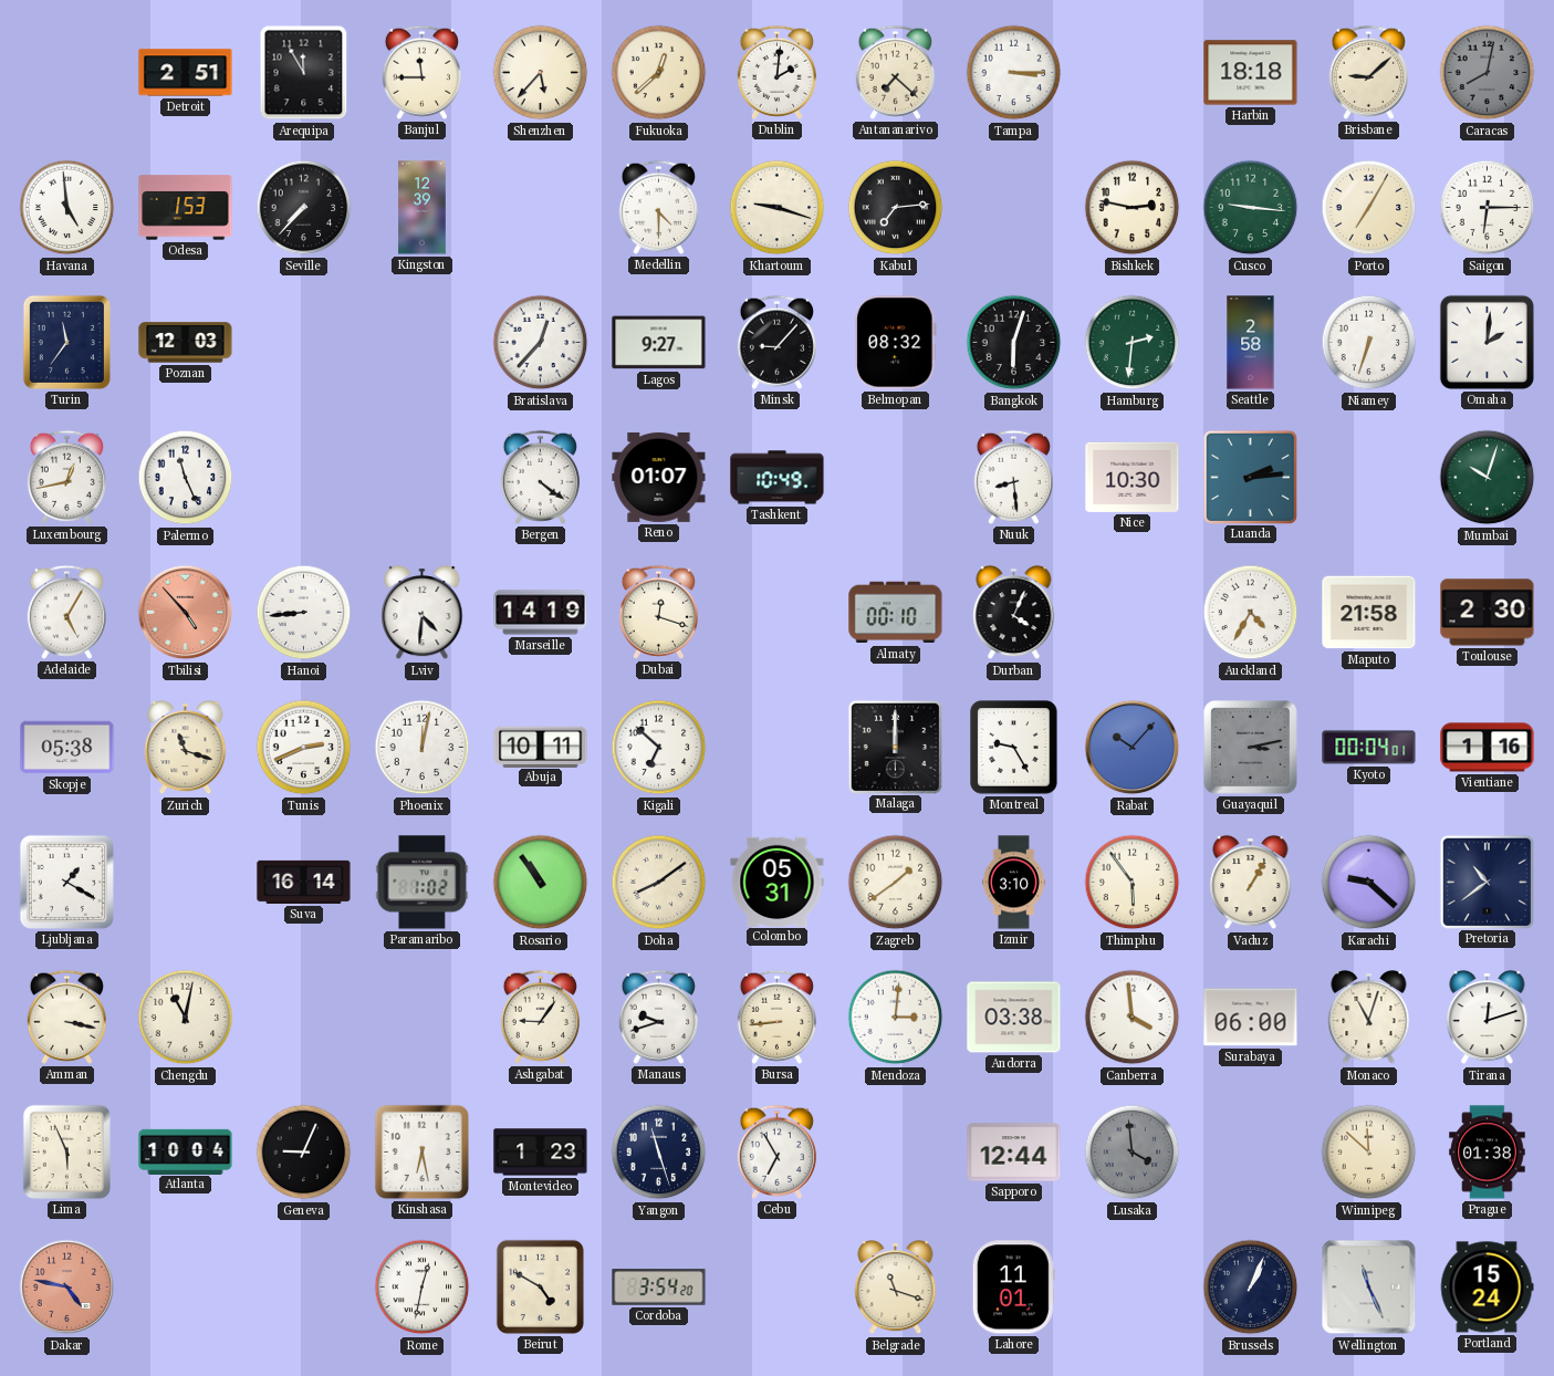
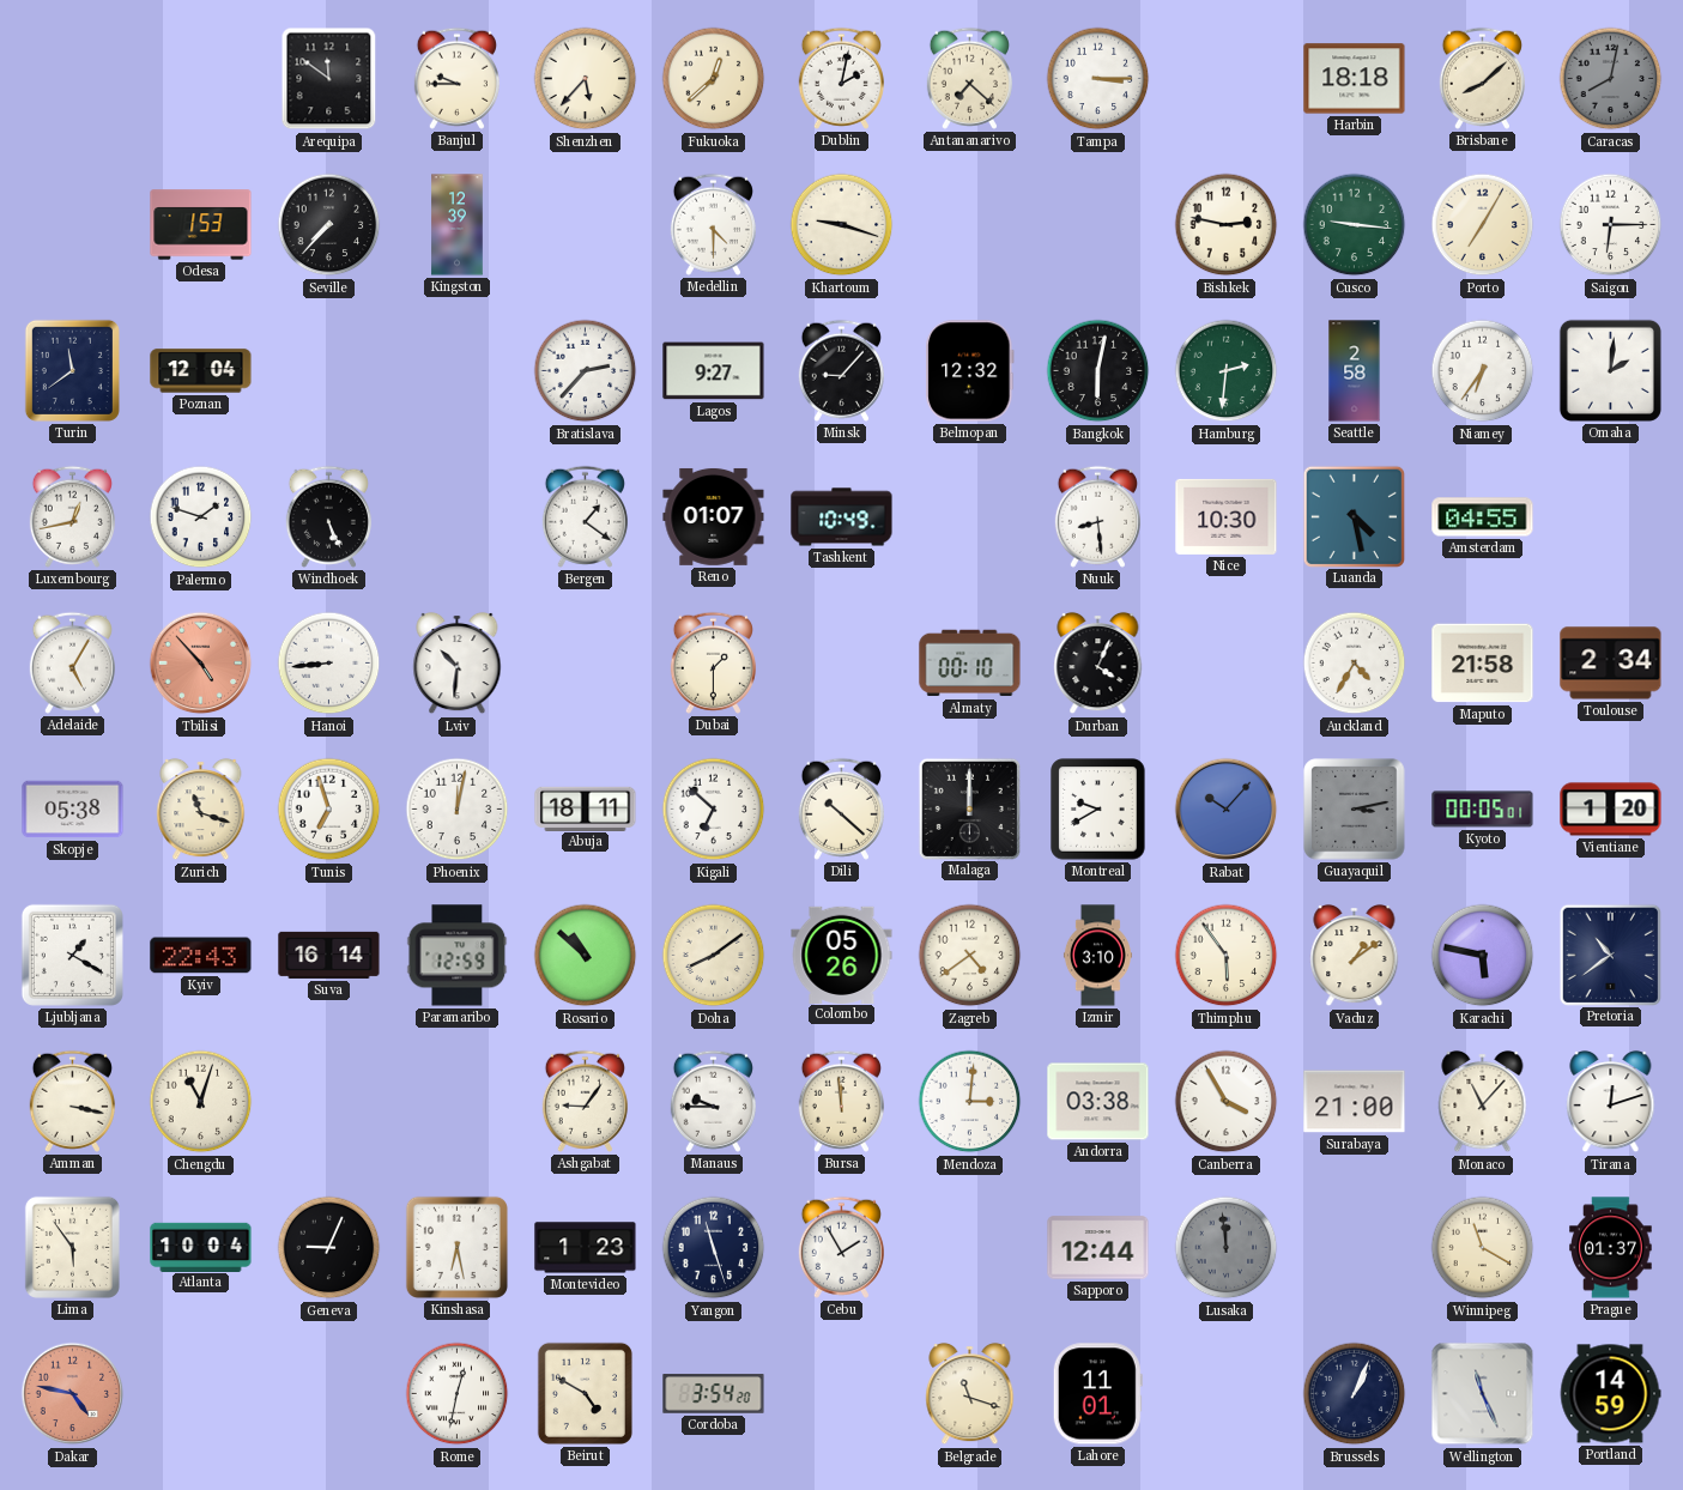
Detroit: 2:51 -> none (186, 73)
Arequipa: 11:55 -> 11:51 (329, 79)
Banjul: 11:45 -> 9:45 (456, 78)
Dublin: 2:01 -> 2:02 (841, 78)
Brisbane: 9:08 -> 8:08 (1482, 78)
Havana: 4:59 -> none (67, 208)
Kabul: 7:14 -> none (896, 208)
Turin: 11:36 -> 11:39 (72, 370)
Poznan: 12:03 -> 12:04 (201, 371)
Bratislava: 12:37 -> 2:37 (586, 371)
Belmopan: 08:32 -> 12:32 (970, 371)
Bangkok: 6:03 -> 6:02 (1098, 371)
Niamey: 6:33 -> 6:36 (1483, 371)
Palermo: 11:26 -> 1:48 (201, 517)
Windhoek: none -> 5:26 (328, 516)
Bergen: 4:21 -> 1:21 (585, 516)
Luanda: 2:14 -> 4:28 (1354, 516)
Amsterdam: none -> 04:55 (1483, 517)
Mumbai: 10:03 -> none (1488, 478)
Lviv: 4:31 -> 10:31 (458, 664)
Marseille: 14:19 -> none (541, 613)
Dubai: 12:18 -> 1:30 (713, 662)
Toulouse: 2:30 -> 2:34 (1611, 664)
Tunis: 2:41 -> 6:57 (329, 810)
Abuja: 10:11 -> 18:11 (586, 808)
Dili: none -> 10:22 (841, 808)
Montreal: 9:25 -> 9:40 (1098, 810)
Kyoto: 00:04 -> 00:05 (1483, 810)
Vientiane: 1:16 -> 1:20 (1611, 810)
Kyiv: none -> 22:43 (201, 956)
Paramaribo: 1:02 -> 12:59 (458, 956)
Rosario: 10:54 -> 10:52 (586, 956)
Colombo: 05:31 -> 05:26 (842, 955)
Zagreb: 1:39 -> 4:39 (970, 956)
Vaduz: 1:05 -> 1:09 (1355, 956)
Karachi: 9:22 -> 5:47 (1483, 956)
Chengdu: 11:02 -> 11:03 (201, 1102)
Manaus: 9:42 -> 9:45 (713, 1101)
Bursa: 8:44 -> 11:59 (841, 1101)
Canberra: 3:59 -> 3:55 (1227, 1102)
Surabaya: 06:00 -> 21:00 (1355, 1102)
Monaco: 11:03 -> 11:07 (1483, 1102)
Lima: 5:56 -> 5:54 (72, 1247)
Cebu: 6:55 -> 1:55 (841, 1247)
Lusaka: 3:59 -> 11:59 (1227, 1248)
Winnipeg: 11:52 -> 11:20 (1483, 1248)
Prague: 01:38 -> 01:37 (1611, 1248)
Portland: 15:24 -> 14:59 (1610, 1394)
